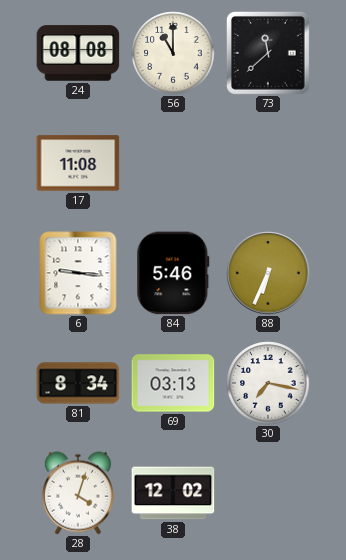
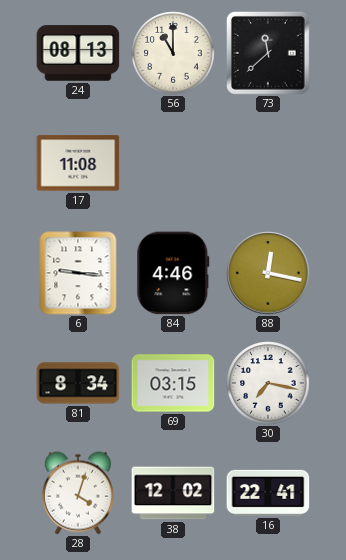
24: 08:08 -> 08:13 (78, 53)
84: 5:46 -> 4:46 (173, 273)
88: 6:34 -> 12:17 (268, 273)
69: 03:13 -> 03:15 (173, 383)
16: none -> 22:41 (268, 493)
